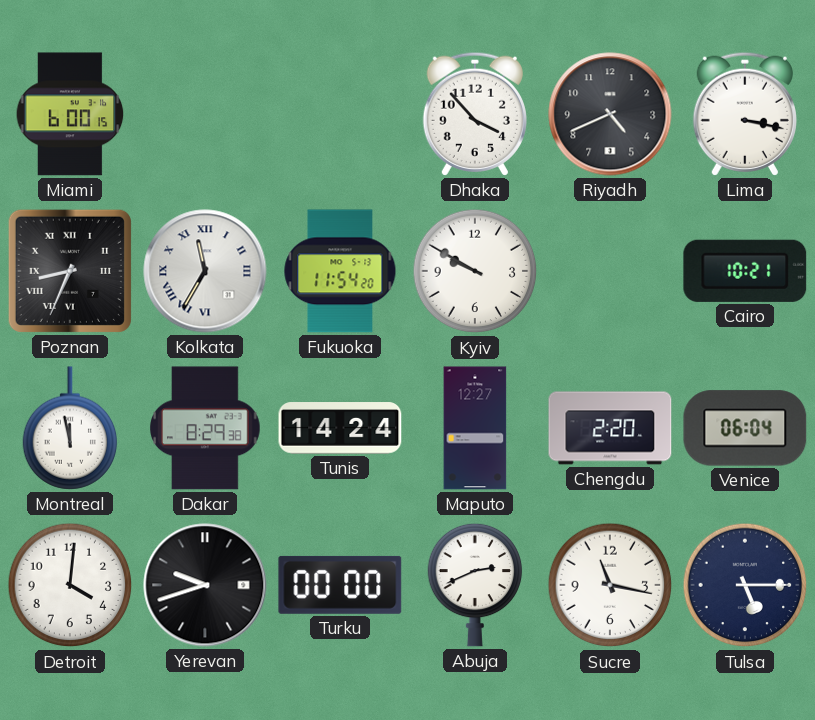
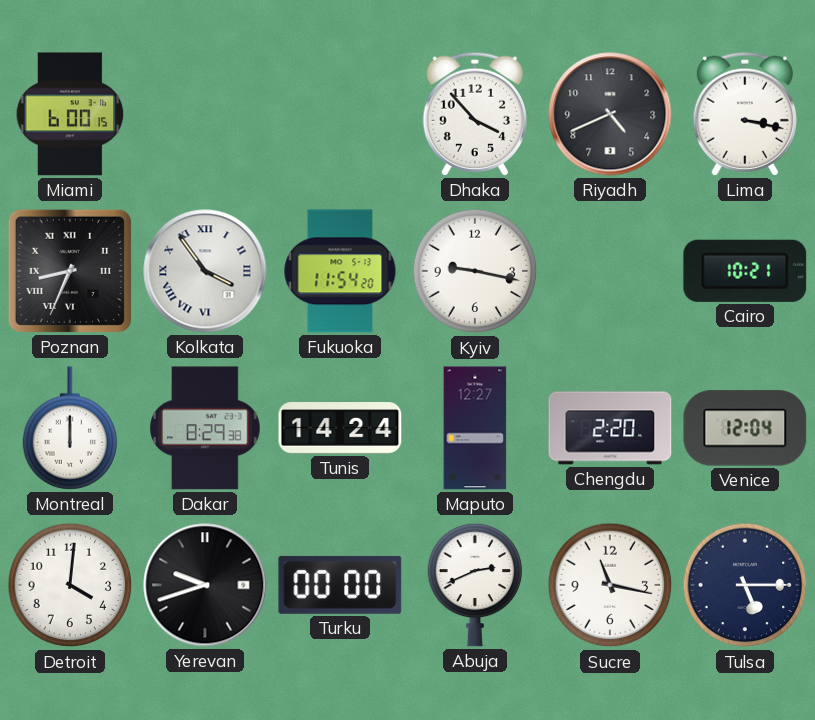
Kolkata: 11:35 -> 3:54 (205, 271)
Kyiv: 9:50 -> 9:17 (475, 271)
Montreal: 11:58 -> 12:00 (70, 428)
Venice: 06:04 -> 12:04 (745, 428)
